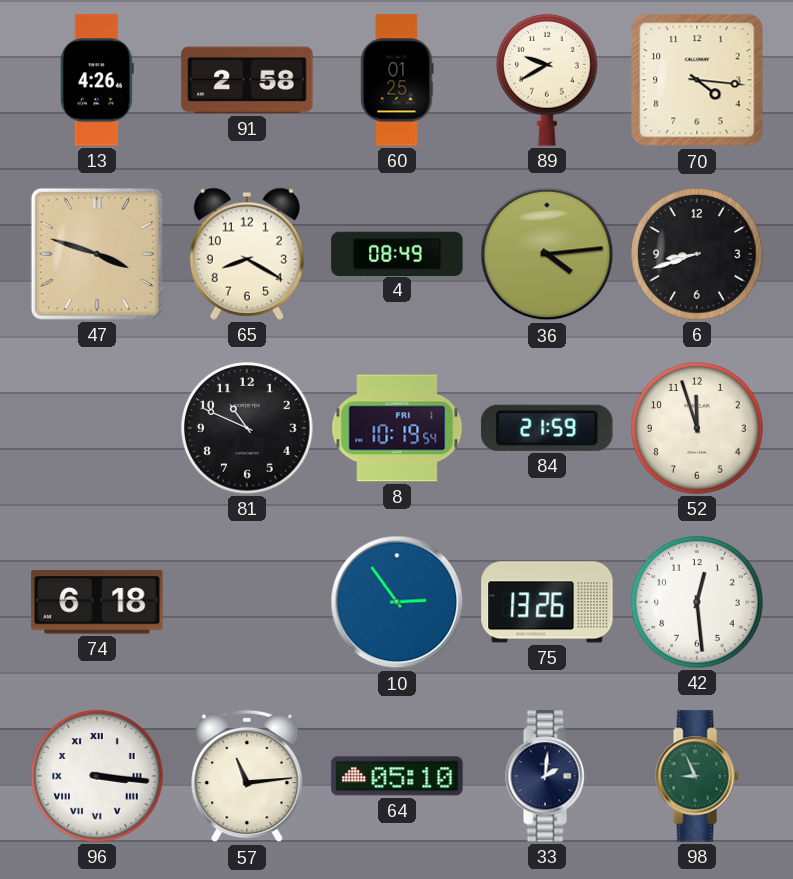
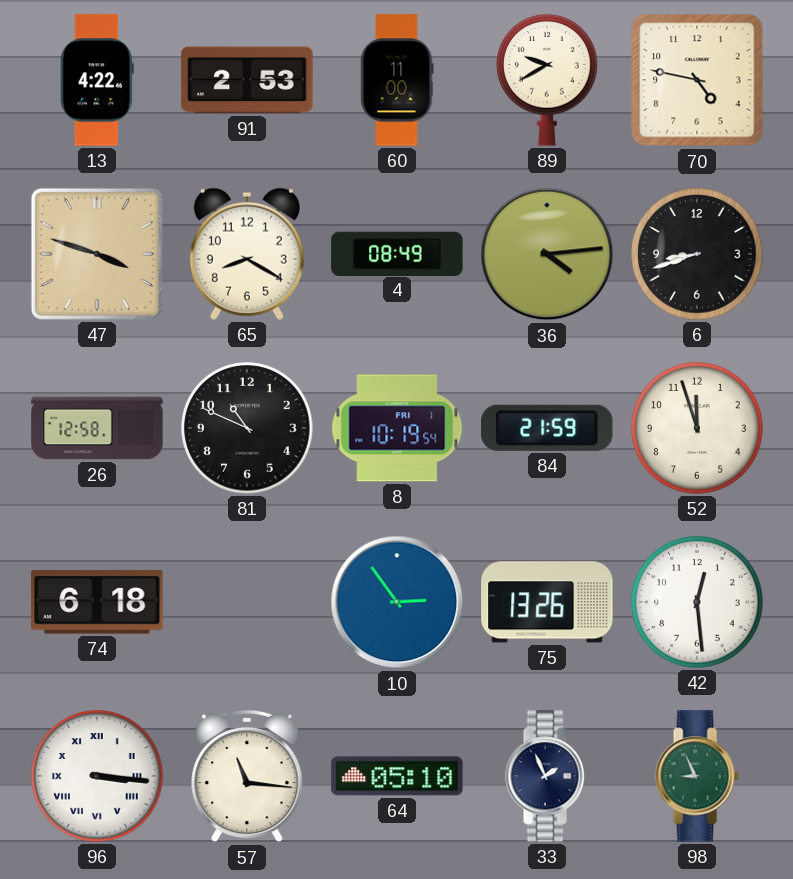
13: 4:26 -> 4:22 (97, 80)
91: 2:58 -> 2:53 (247, 80)
60: 01:25 -> 11:00 (397, 80)
70: 4:16 -> 4:47 (697, 80)
26: none -> 12:58 (97, 428)
57: 11:14 -> 11:16 (247, 776)
33: 2:01 -> 1:56 (547, 776)
